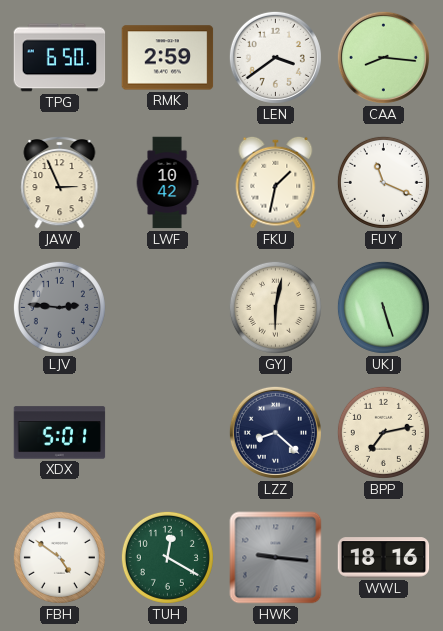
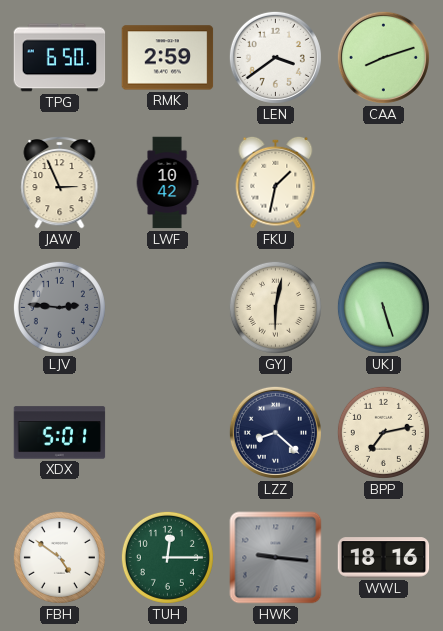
CAA: 8:16 -> 8:12 (383, 57)
FUY: 11:19 -> none (383, 182)
TUH: 12:20 -> 12:15 (167, 557)
